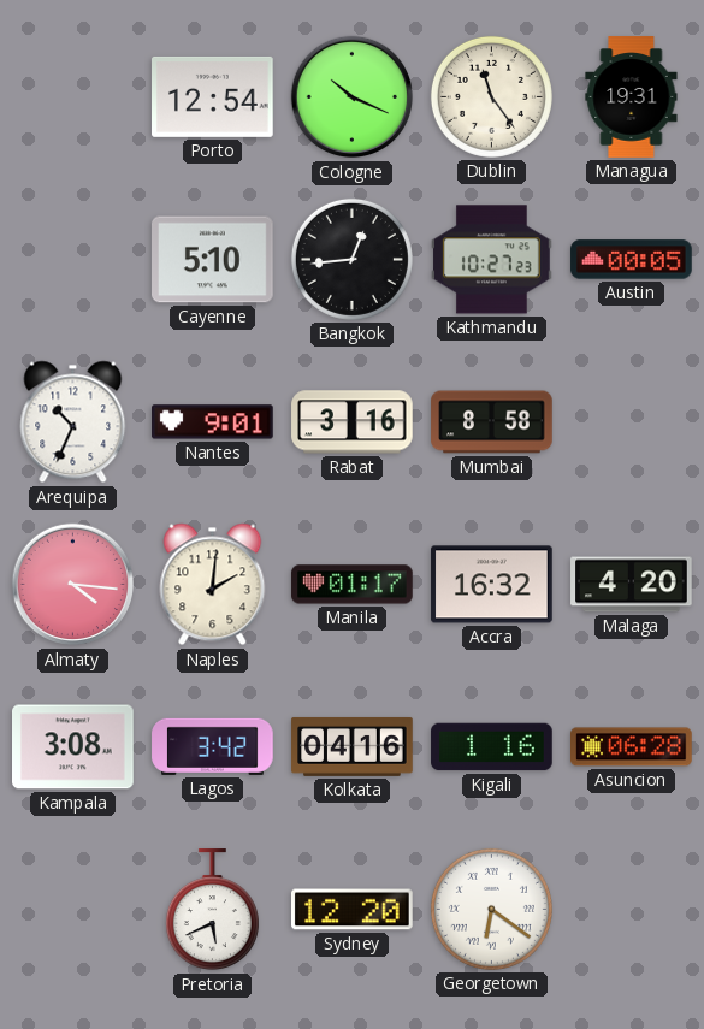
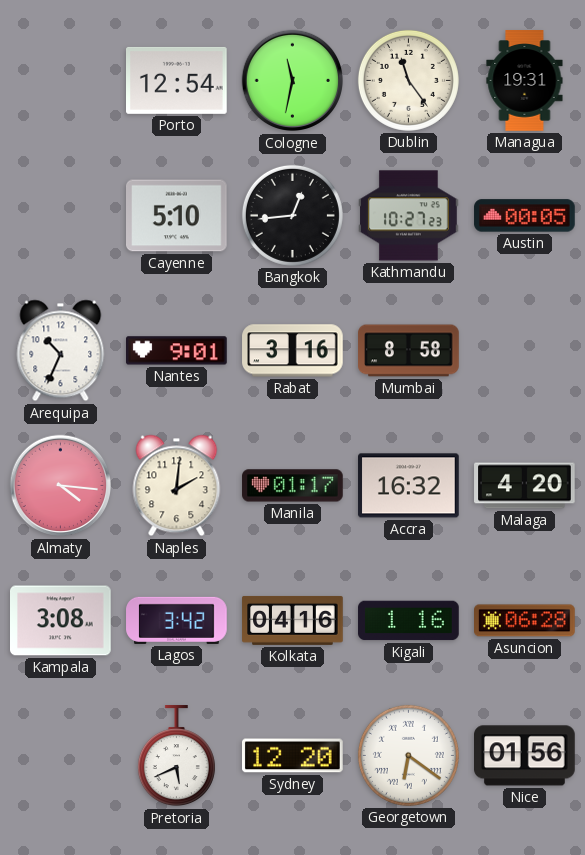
Cologne: 10:19 -> 11:32 (293, 81)
Nice: none -> 01:56 (525, 756)
